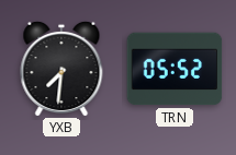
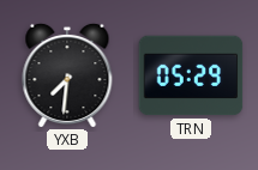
TRN: 05:52 -> 05:29 (191, 75)
